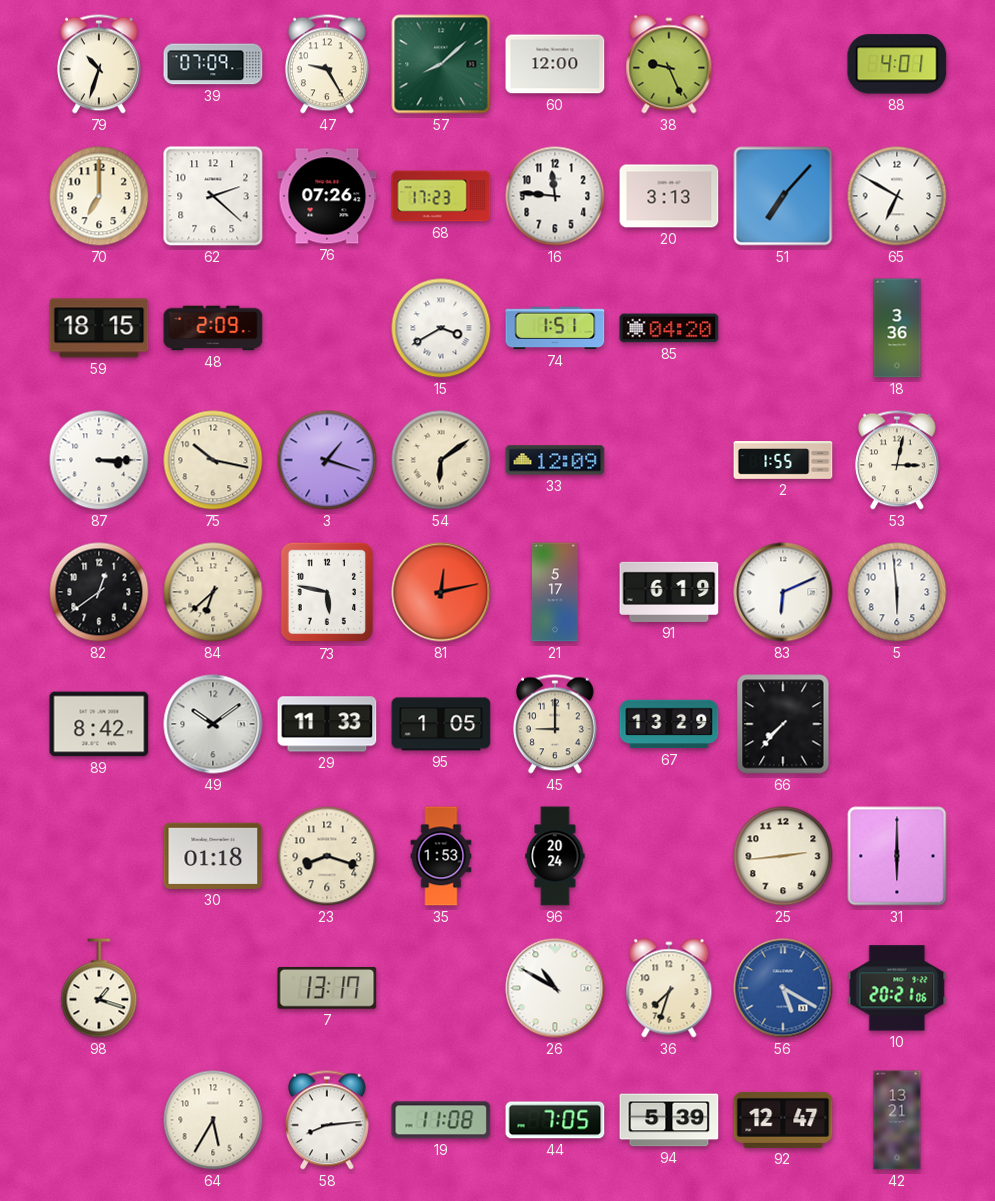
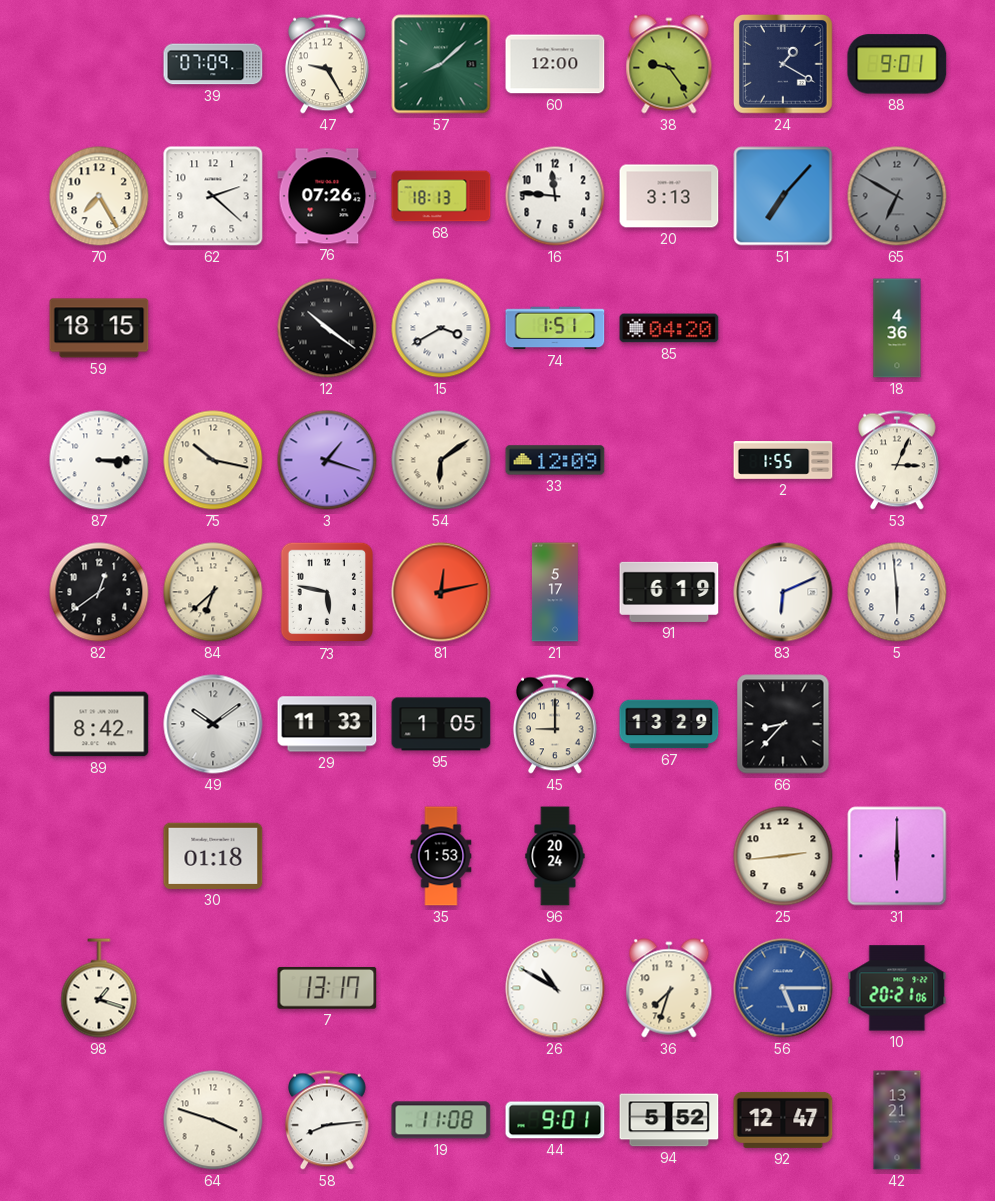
79: 10:33 -> none (99, 64)
38: 9:26 -> 9:24 (669, 64)
24: none -> 1:20 (784, 65)
88: 4:01 -> 9:01 (897, 64)
70: 7:00 -> 7:25 (99, 196)
68: 17:23 -> 18:13 (441, 196)
65 dial: white -> grey (897, 196)
48: 2:09 -> none (213, 328)
12: none -> 10:21 (327, 328)
18: 3:36 -> 4:36 (897, 328)
53: 3:02 -> 3:04 (897, 460)
66: 7:37 -> 8:37 (783, 724)
23: 8:18 -> none (327, 856)
56: 5:20 -> 5:15 (783, 988)
64: 5:35 -> 3:48 (213, 1120)
44: 7:05 -> 9:01 (555, 1120)
94: 5:39 -> 5:52 (669, 1120)
